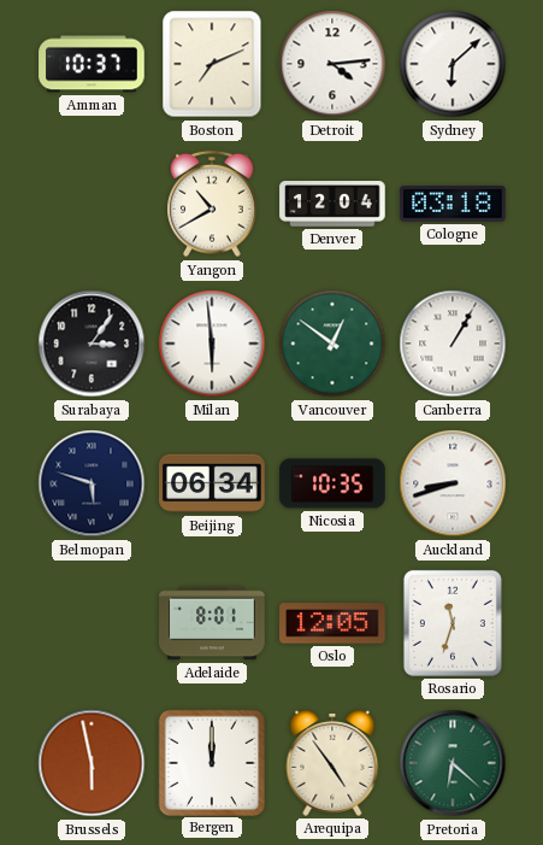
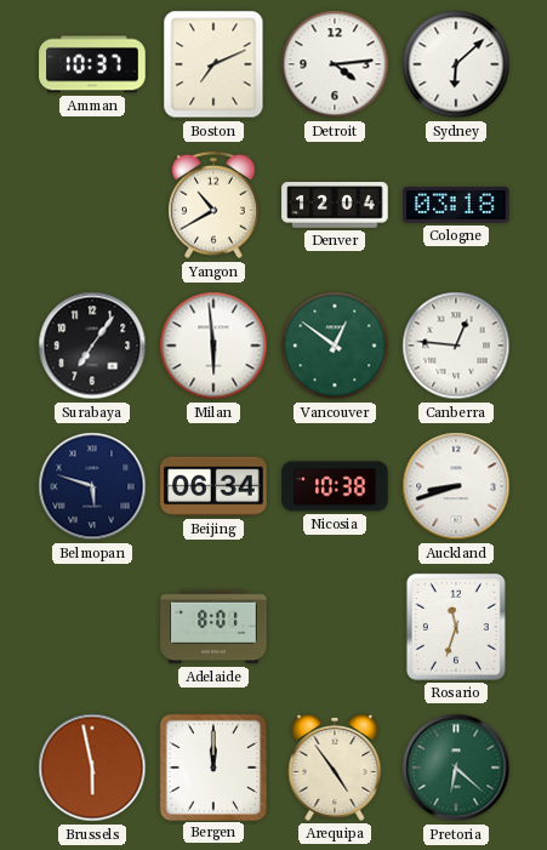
Surabaya: 3:06 -> 7:06 (92, 346)
Canberra: 1:05 -> 12:46 (456, 346)
Nicosia: 10:35 -> 10:38 (335, 486)
Oslo: 12:05 -> none (332, 623)
